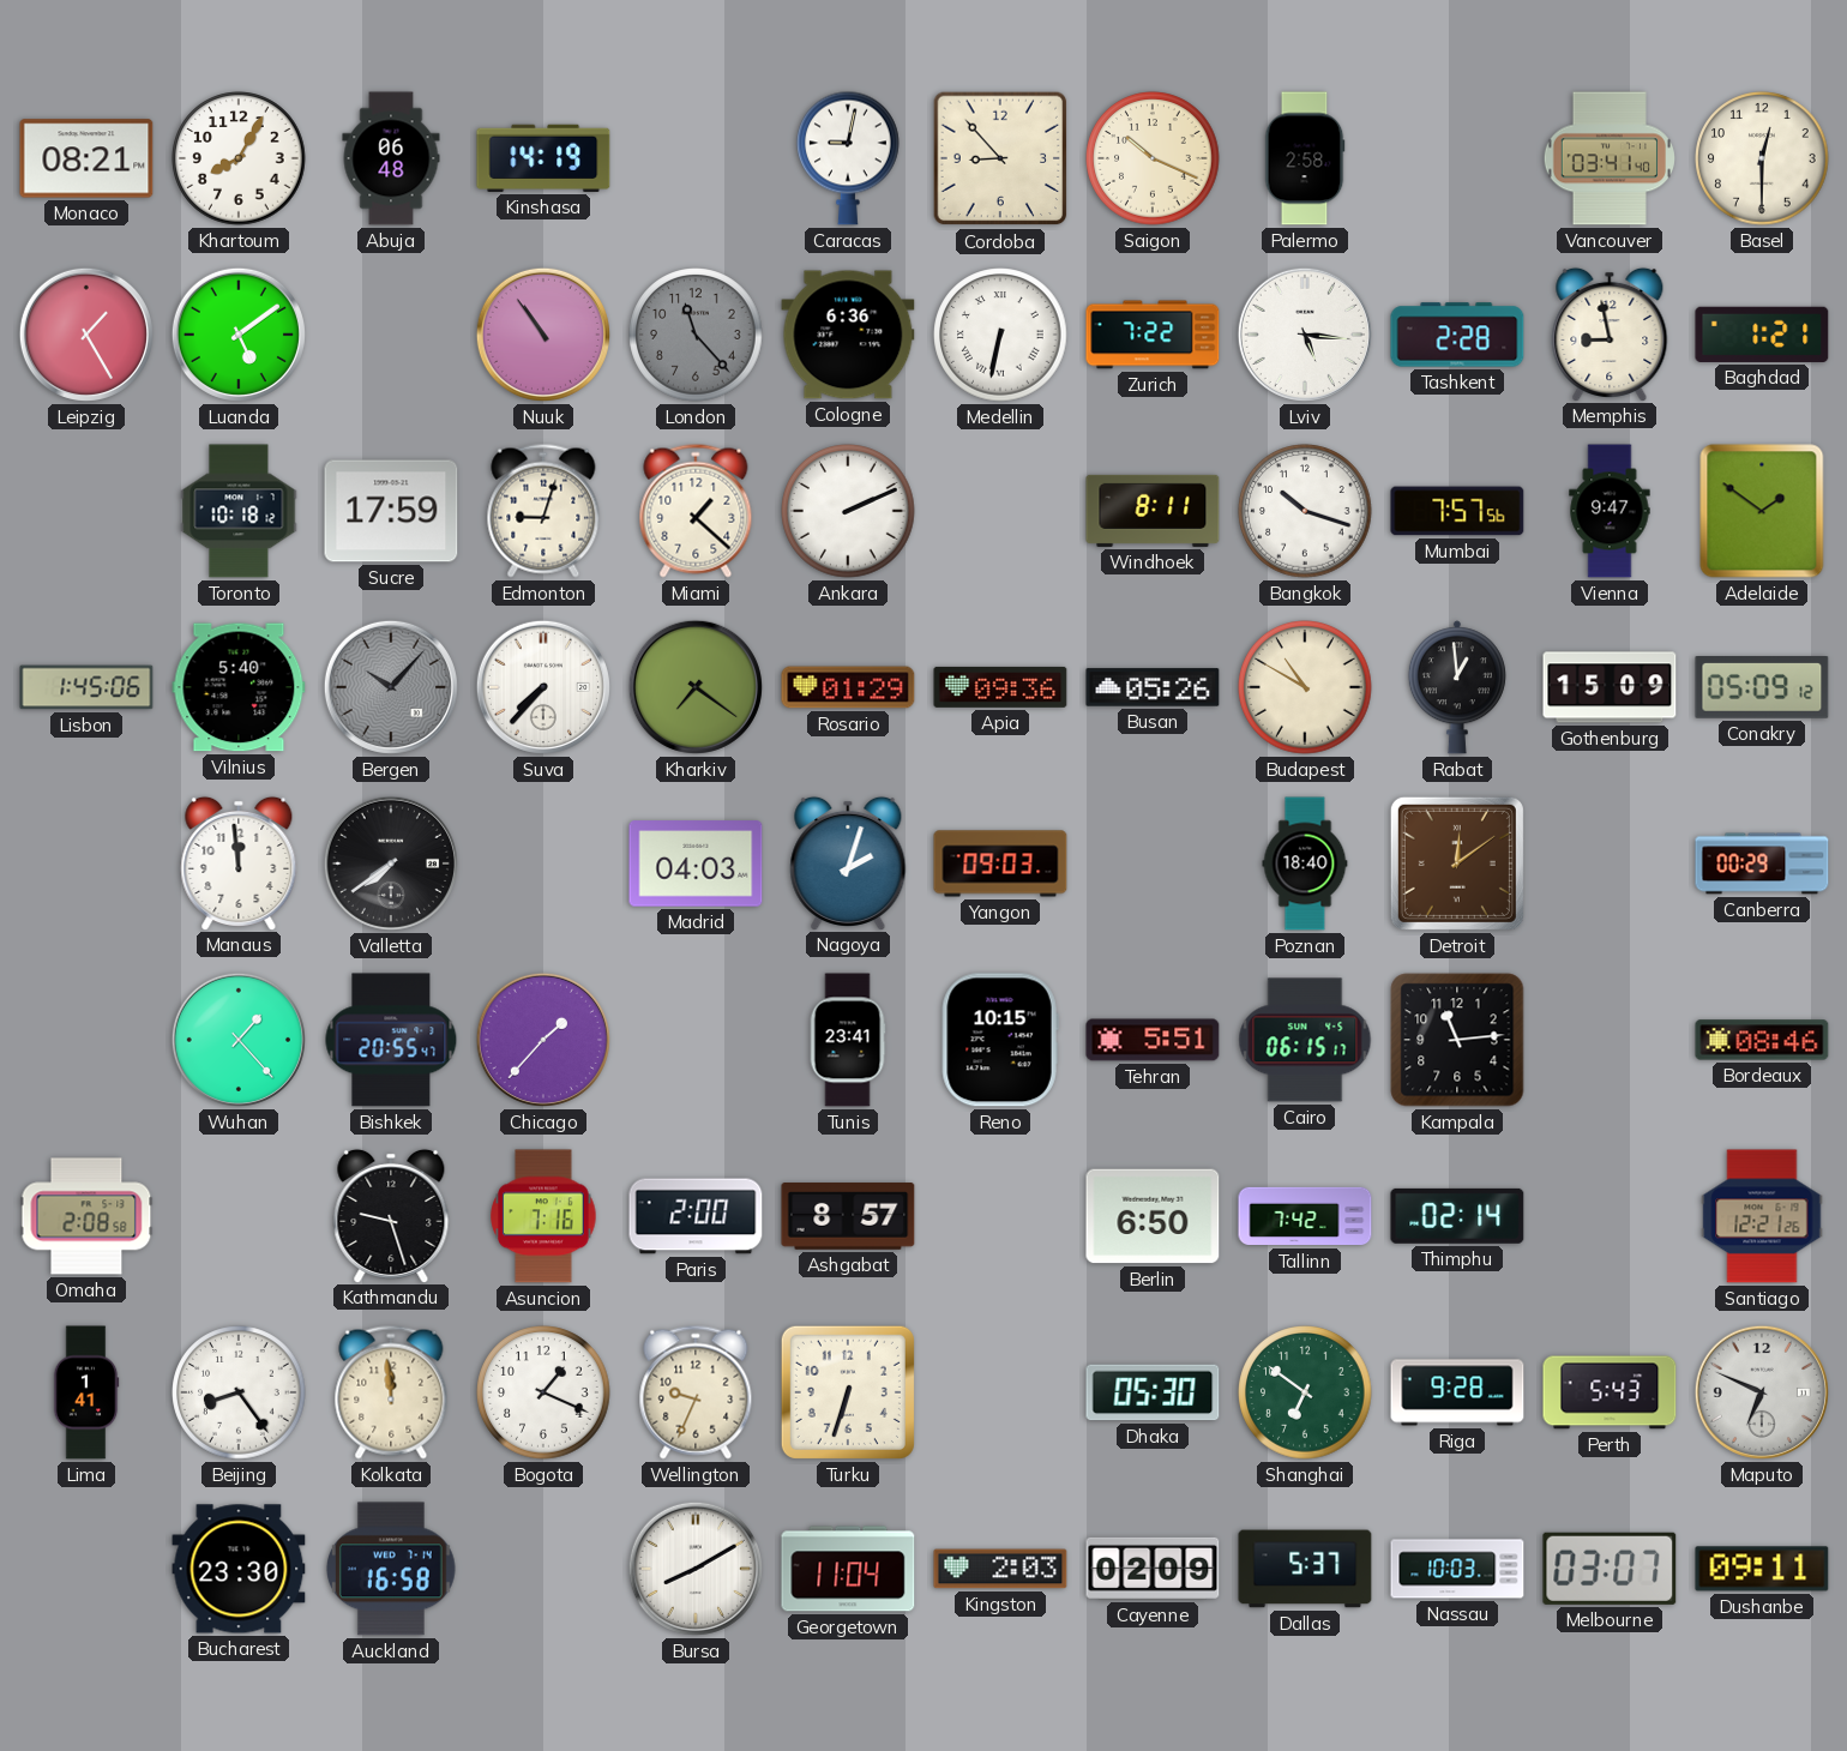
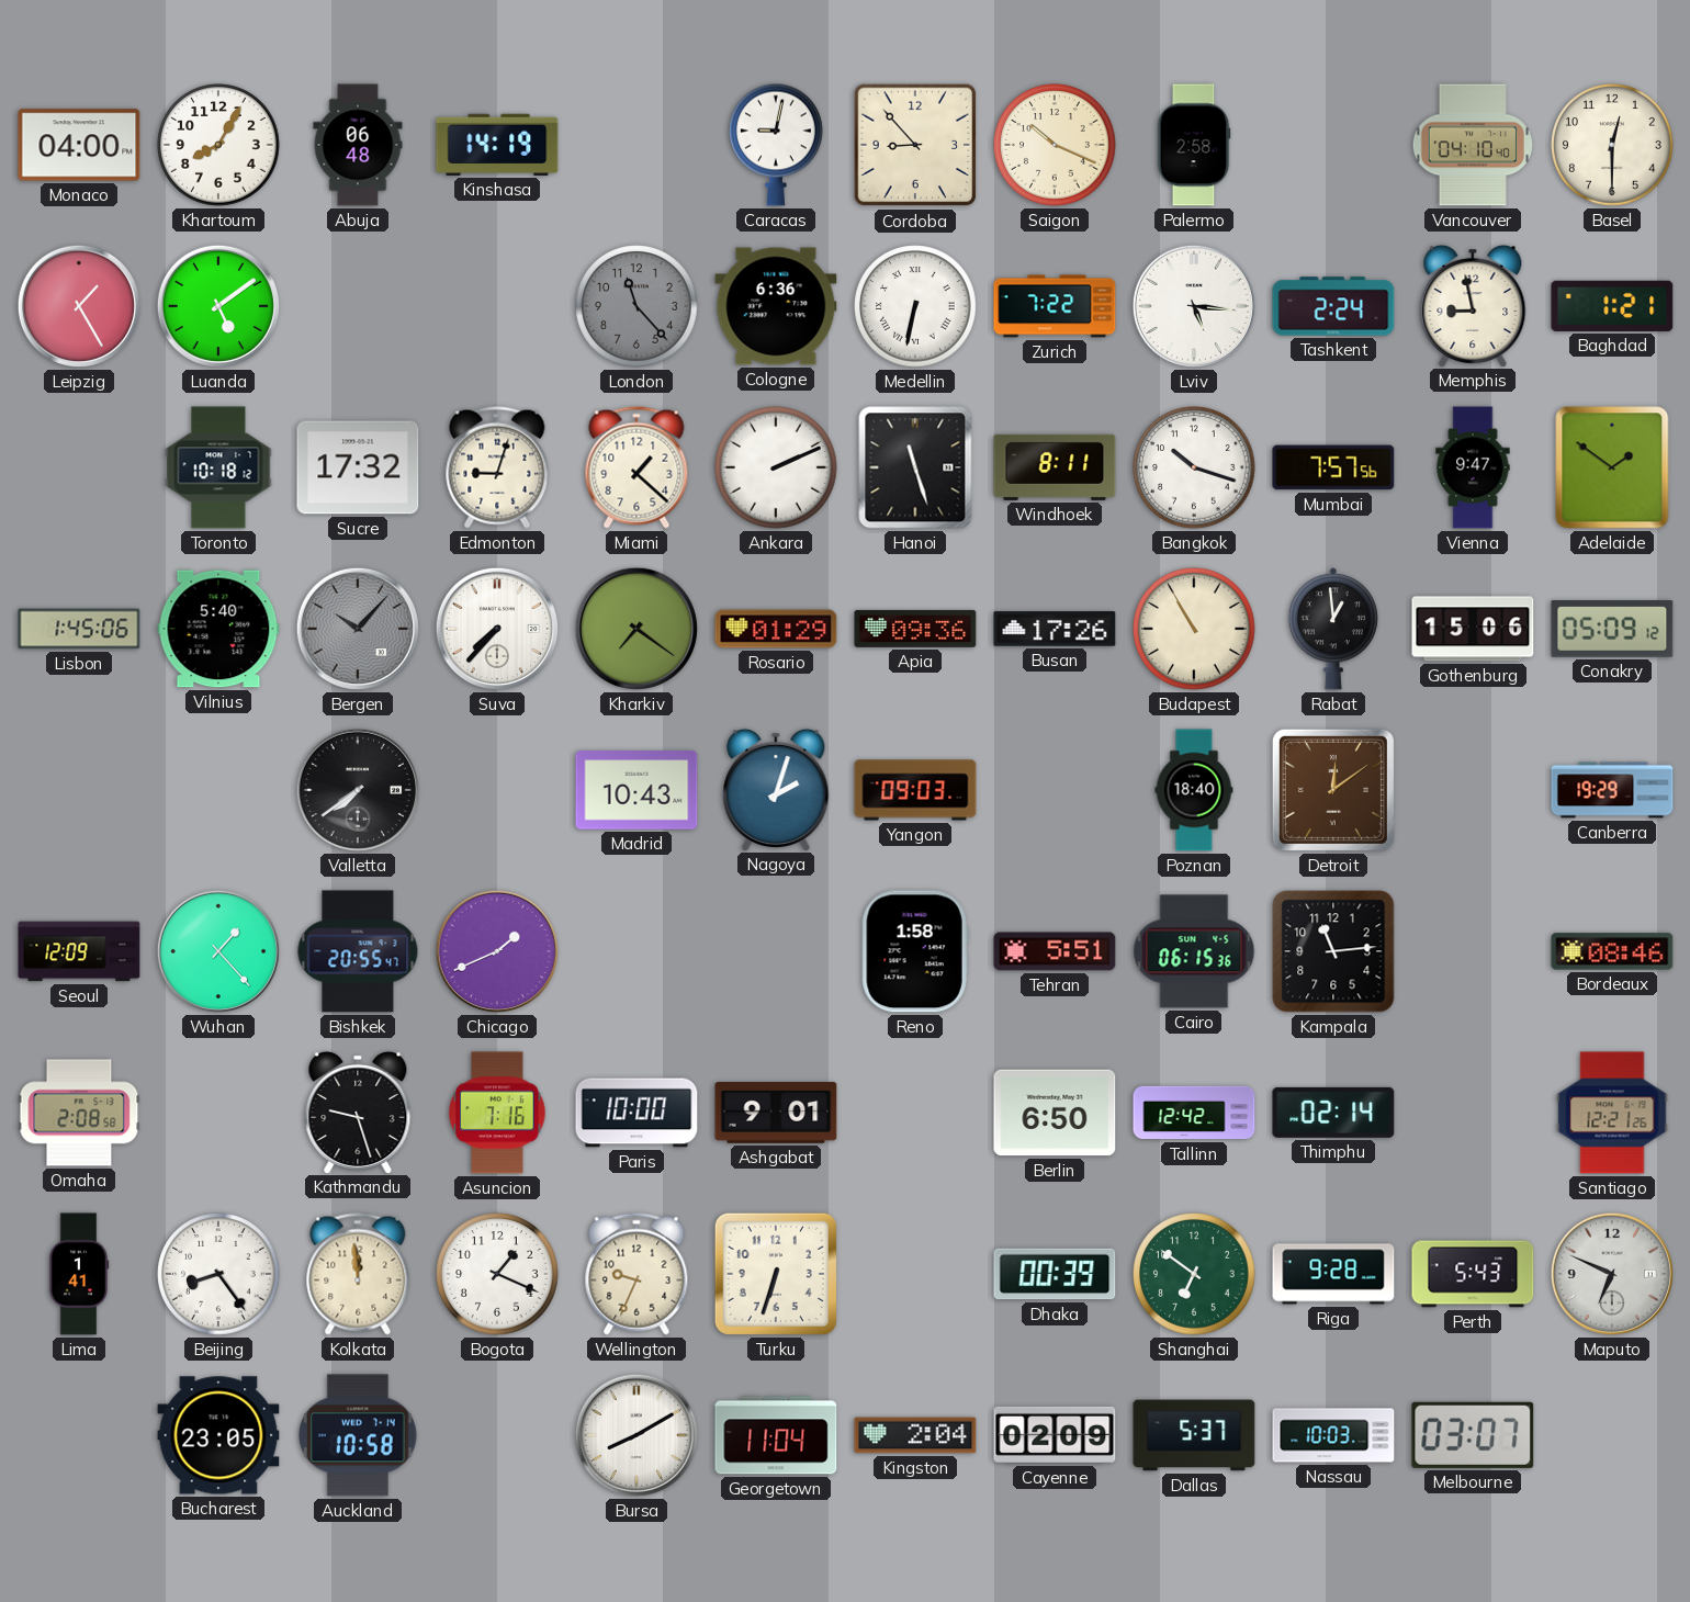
Monaco: 08:21 -> 04:00 (79, 145)
Vancouver: 03:41 -> 04:10 (1473, 145)
Nuuk: 10:54 -> none (543, 335)
Tashkent: 2:28 -> 2:24 (1333, 306)
Sucre: 17:59 -> 17:32 (358, 467)
Hanoi: none -> 11:27 (915, 467)
Busan: 05:26 -> 17:26 (1055, 629)
Budapest: 10:50 -> 10:55 (1194, 629)
Gothenburg: 15:09 -> 15:06 (1473, 629)
Manaus: 11:59 -> none (239, 862)
Madrid: 04:03 -> 10:43 (636, 790)
Canberra: 00:29 -> 19:29 (1612, 790)
Seoul: none -> 12:09 (79, 951)
Chicago: 1:37 -> 1:41 (497, 951)
Tunis: 23:41 -> none (848, 1040)
Reno: 10:15 -> 1:58 (915, 951)
Cairo: 06:15:17 -> 06:15:36 (1194, 951)
Paris: 2:00 -> 10:00 (636, 1113)
Ashgabat: 8:57 -> 9:01 (776, 1113)
Tallinn: 7:42 -> 12:42 (1194, 1113)
Dhaka: 05:30 -> 00:39 (1055, 1274)
Bucharest: 23:30 -> 23:05 (218, 1435)
Auckland: 16:58 -> 10:58 (358, 1435)
Kingston: 2:03 -> 2:04 (915, 1435)
Dushanbe: 09:11 -> none (1762, 1569)
